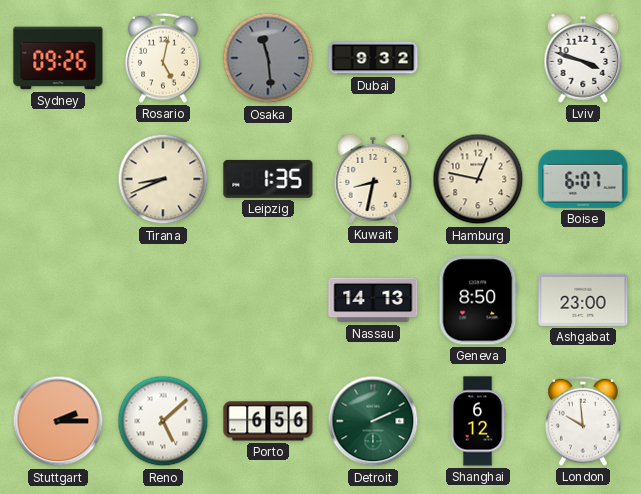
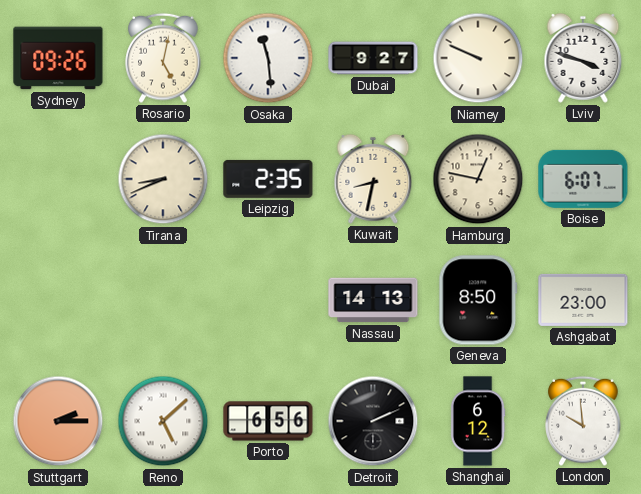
Osaka dial: grey -> white (268, 58)
Dubai: 9:32 -> 9:27 (373, 58)
Niamey: none -> 9:49 (478, 58)
Leipzig: 1:35 -> 2:35 (268, 179)
Detroit dial: green -> black (373, 421)
